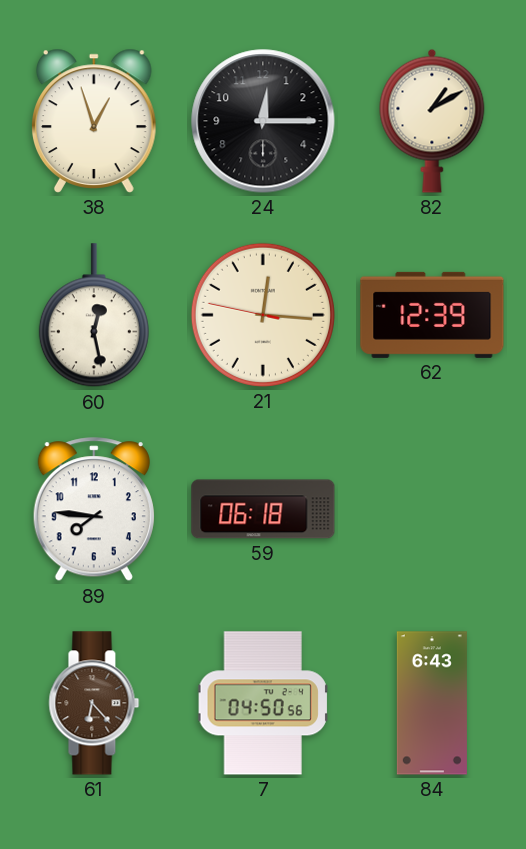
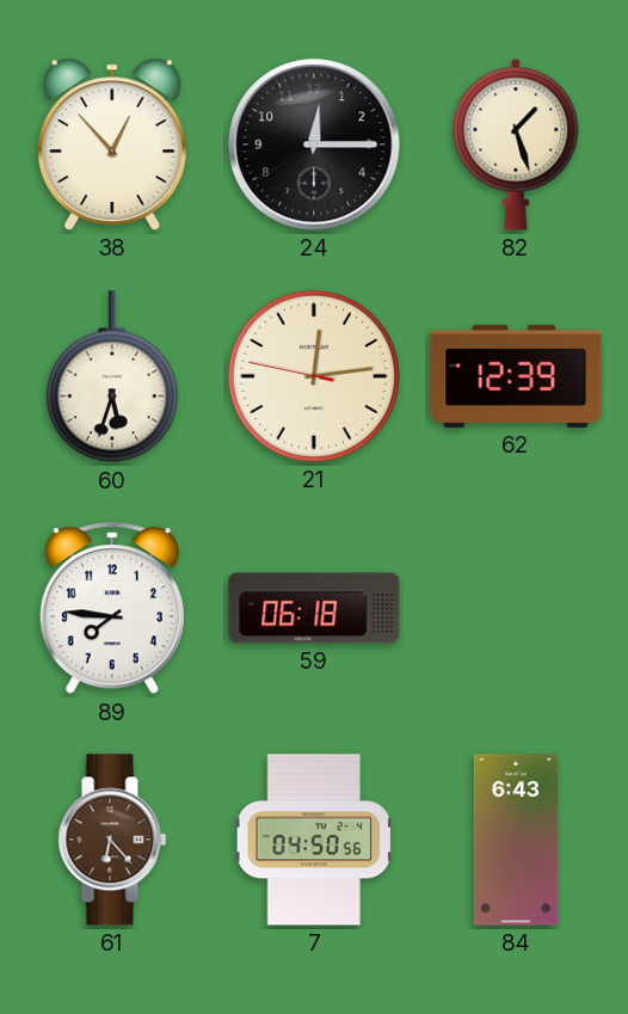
38: 12:57 -> 12:53 (113, 145)
82: 1:10 -> 1:27 (516, 145)
60: 12:28 -> 5:33 (112, 377)
21: 12:15 -> 12:13 (314, 376)
